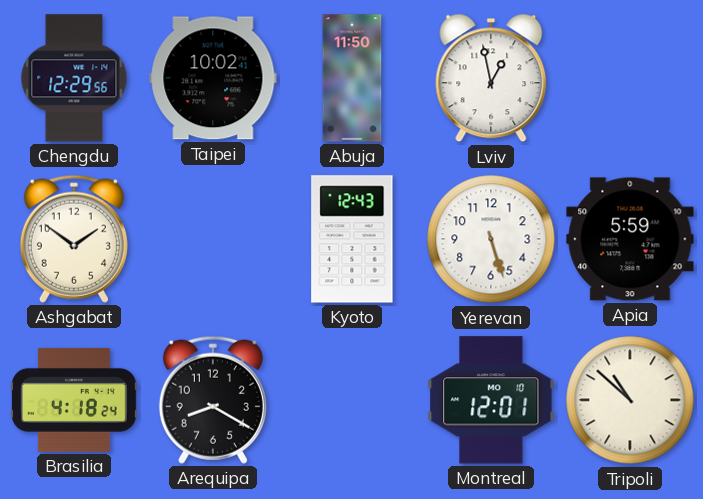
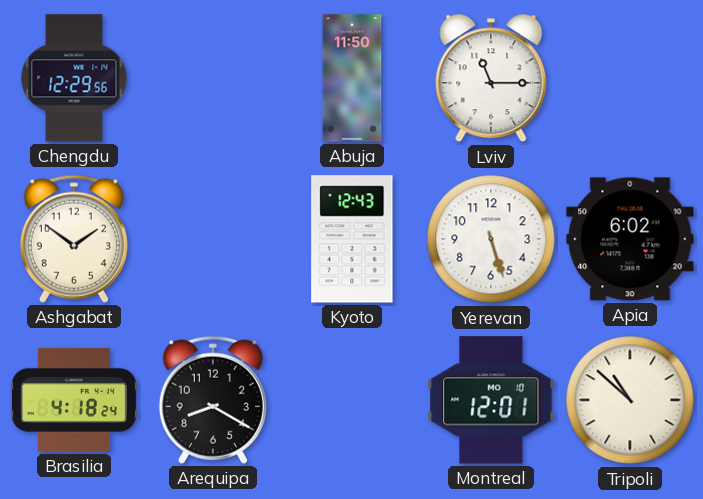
Taipei: 10:02 -> none (213, 78)
Lviv: 12:58 -> 11:15 (491, 78)
Apia: 5:59 -> 6:02 (630, 239)
